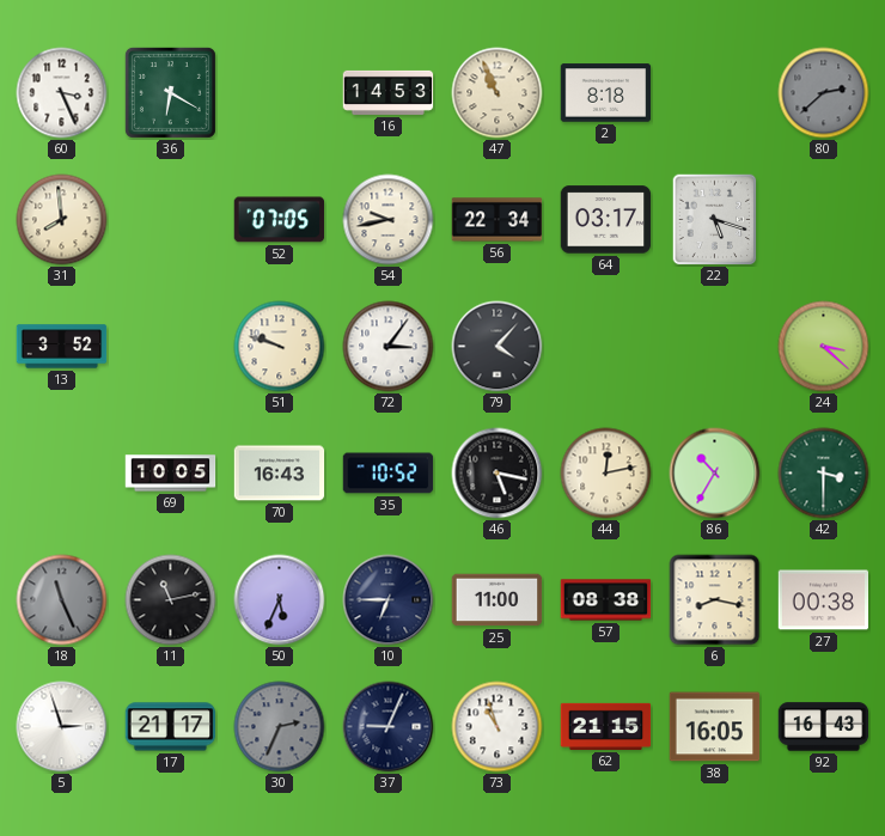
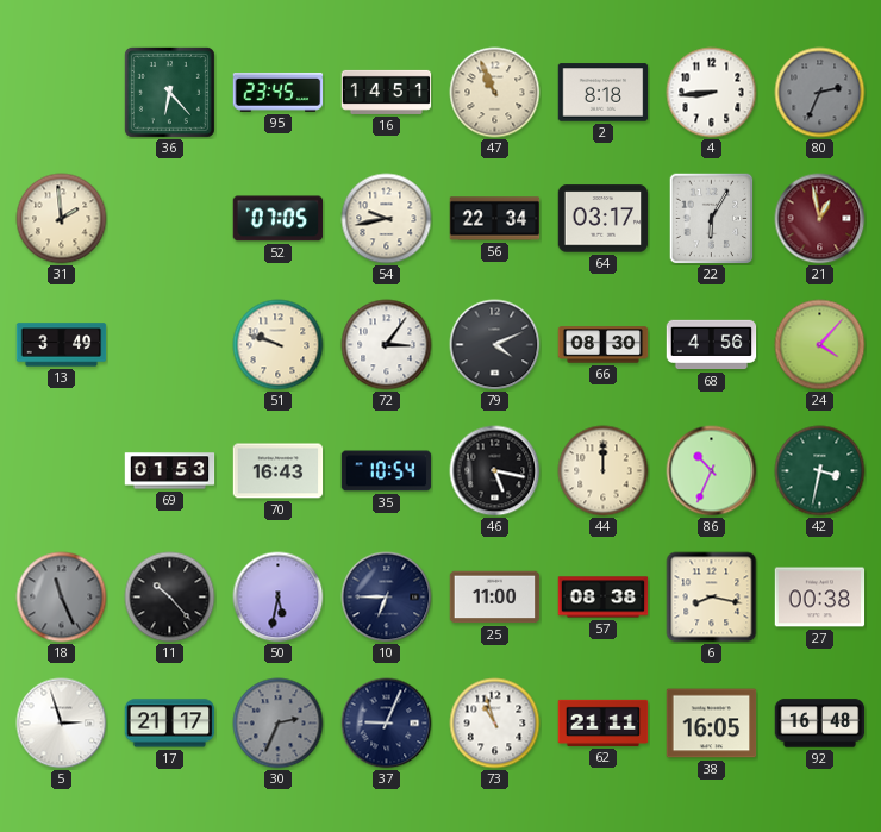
60: 3:26 -> none (62, 93)
36: 6:20 -> 6:23 (169, 92)
95: none -> 23:45 (279, 93)
16: 14:53 -> 14:51 (387, 92)
4: none -> 8:44 (712, 93)
80: 2:38 -> 2:34 (820, 93)
31: 7:59 -> 1:59 (62, 219)
22: 5:18 -> 6:05 (712, 219)
21: none -> 12:58 (820, 219)
13: 3:52 -> 3:49 (62, 345)
79: 4:07 -> 4:11 (495, 345)
66: none -> 08:30 (604, 345)
68: none -> 4:56 (712, 345)
24: 3:22 -> 4:07 (820, 345)
69: 10:05 -> 01:53 (170, 471)
35: 10:52 -> 10:54 (387, 471)
44: 12:13 -> 12:00 (604, 471)
86: 10:35 -> 10:34 (712, 471)
42: 3:30 -> 3:32 (820, 471)
11: 11:13 -> 10:23 (170, 598)
50: 5:34 -> 5:32 (279, 598)
62: 21:15 -> 21:11 (604, 722)
92: 16:43 -> 16:48 (820, 724)
